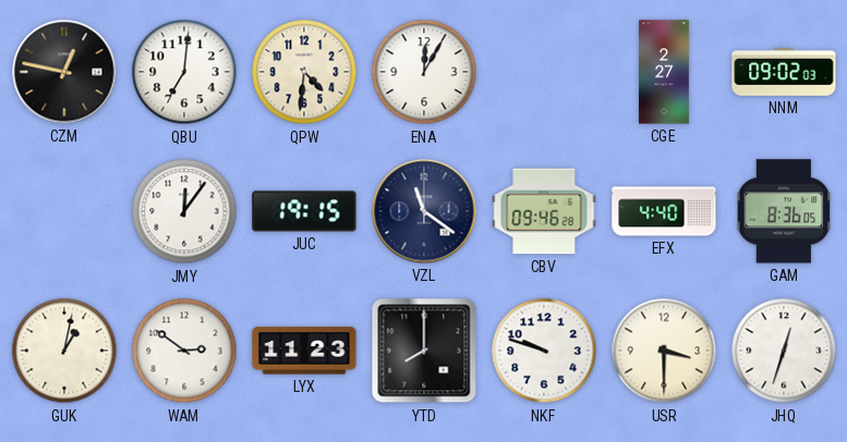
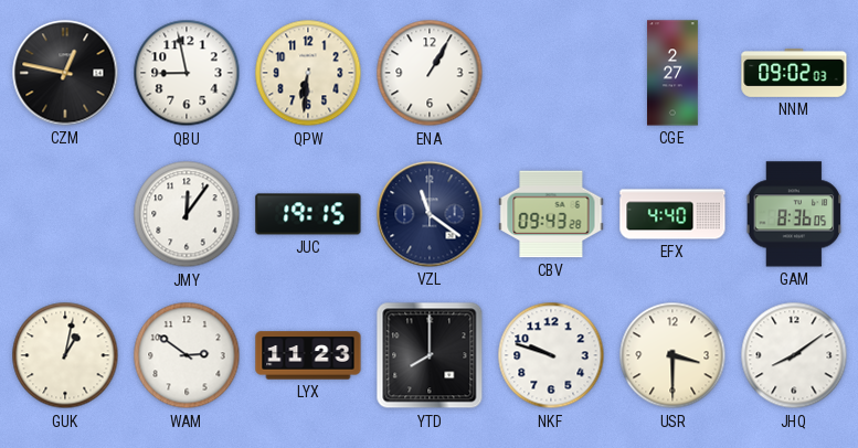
QBU: 7:01 -> 8:58 (187, 73)
QPW: 4:31 -> 6:31 (308, 73)
ENA: 12:05 -> 1:05 (430, 73)
CBV: 09:46 -> 09:43 (551, 214)
JHQ: 12:33 -> 8:09 (794, 355)
